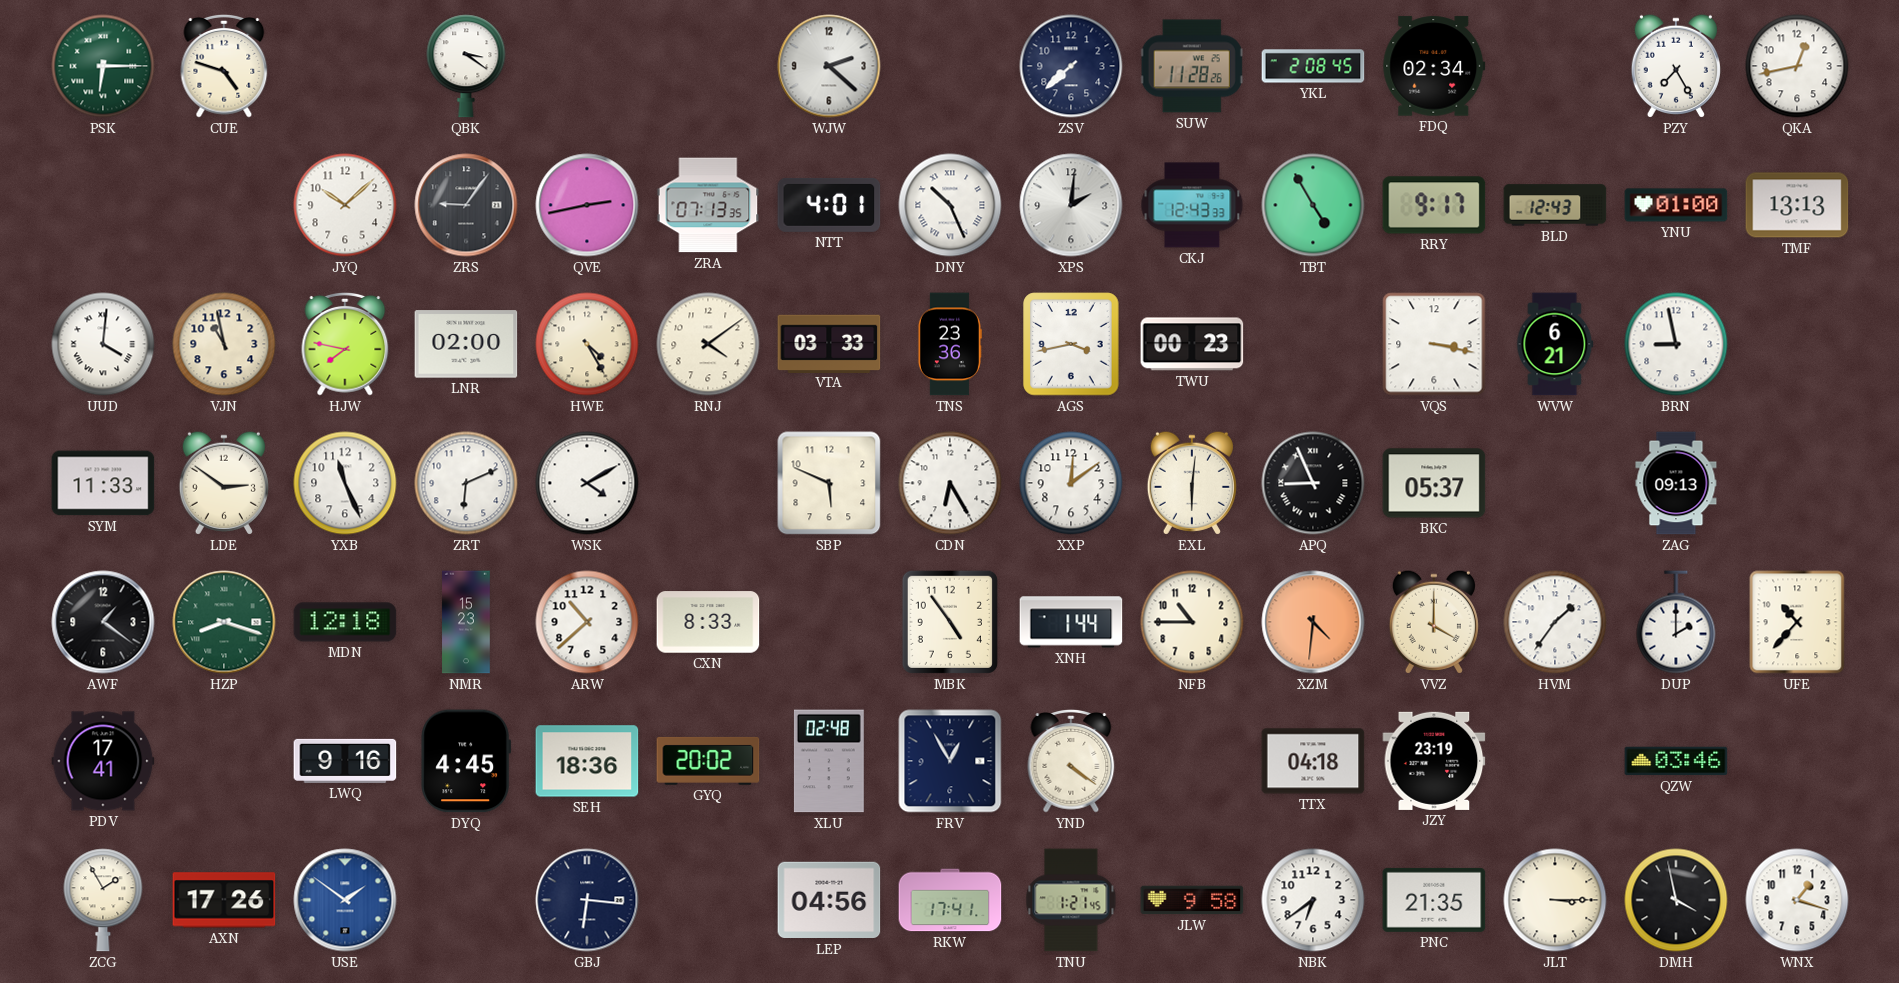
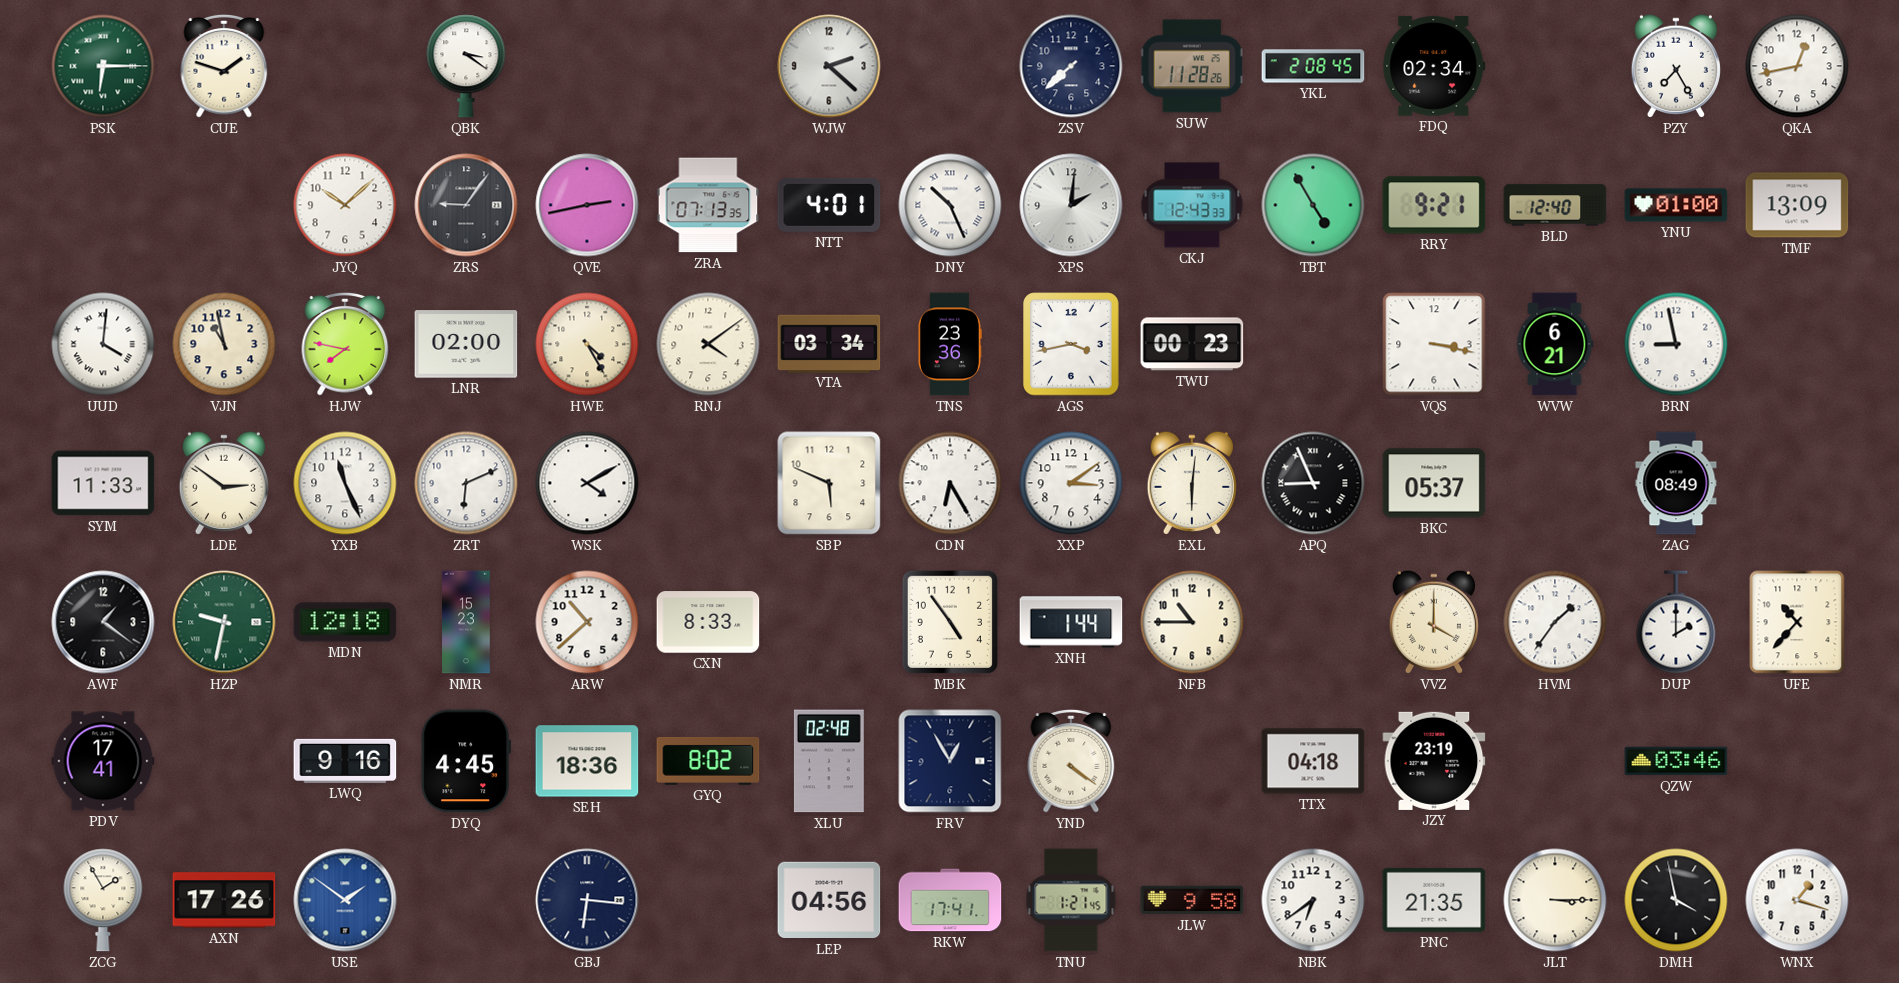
CUE: 4:48 -> 1:48 (224, 66)
RRY: 9:17 -> 9:21 (1434, 205)
BLD: 12:43 -> 12:40 (1555, 205)
TMF: 13:13 -> 13:09 (1797, 205)
VTA: 03:33 -> 03:34 (829, 343)
XXP: 12:09 -> 3:09 (1071, 483)
ZAG: 09:13 -> 08:49 (1676, 483)
HZP: 8:18 -> 9:32 (224, 622)
XZM: 4:31 -> none (1313, 622)
GYQ: 20:02 -> 8:02 (708, 761)
